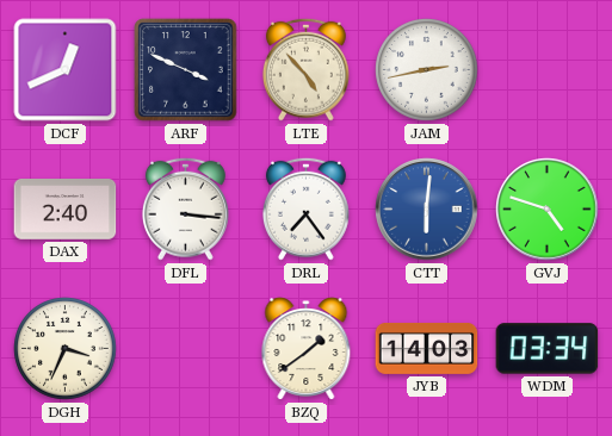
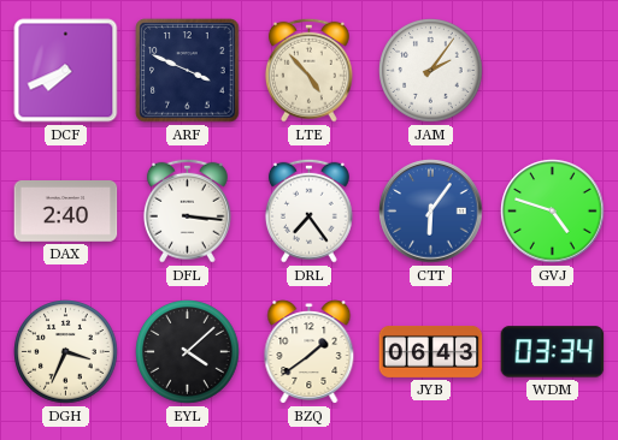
DCF: 12:41 -> 7:41 (66, 71)
JAM: 2:43 -> 2:06 (431, 71)
CTT: 6:01 -> 6:06 (431, 212)
EYL: none -> 4:08 (188, 352)
JYB: 14:03 -> 06:43 (431, 352)
